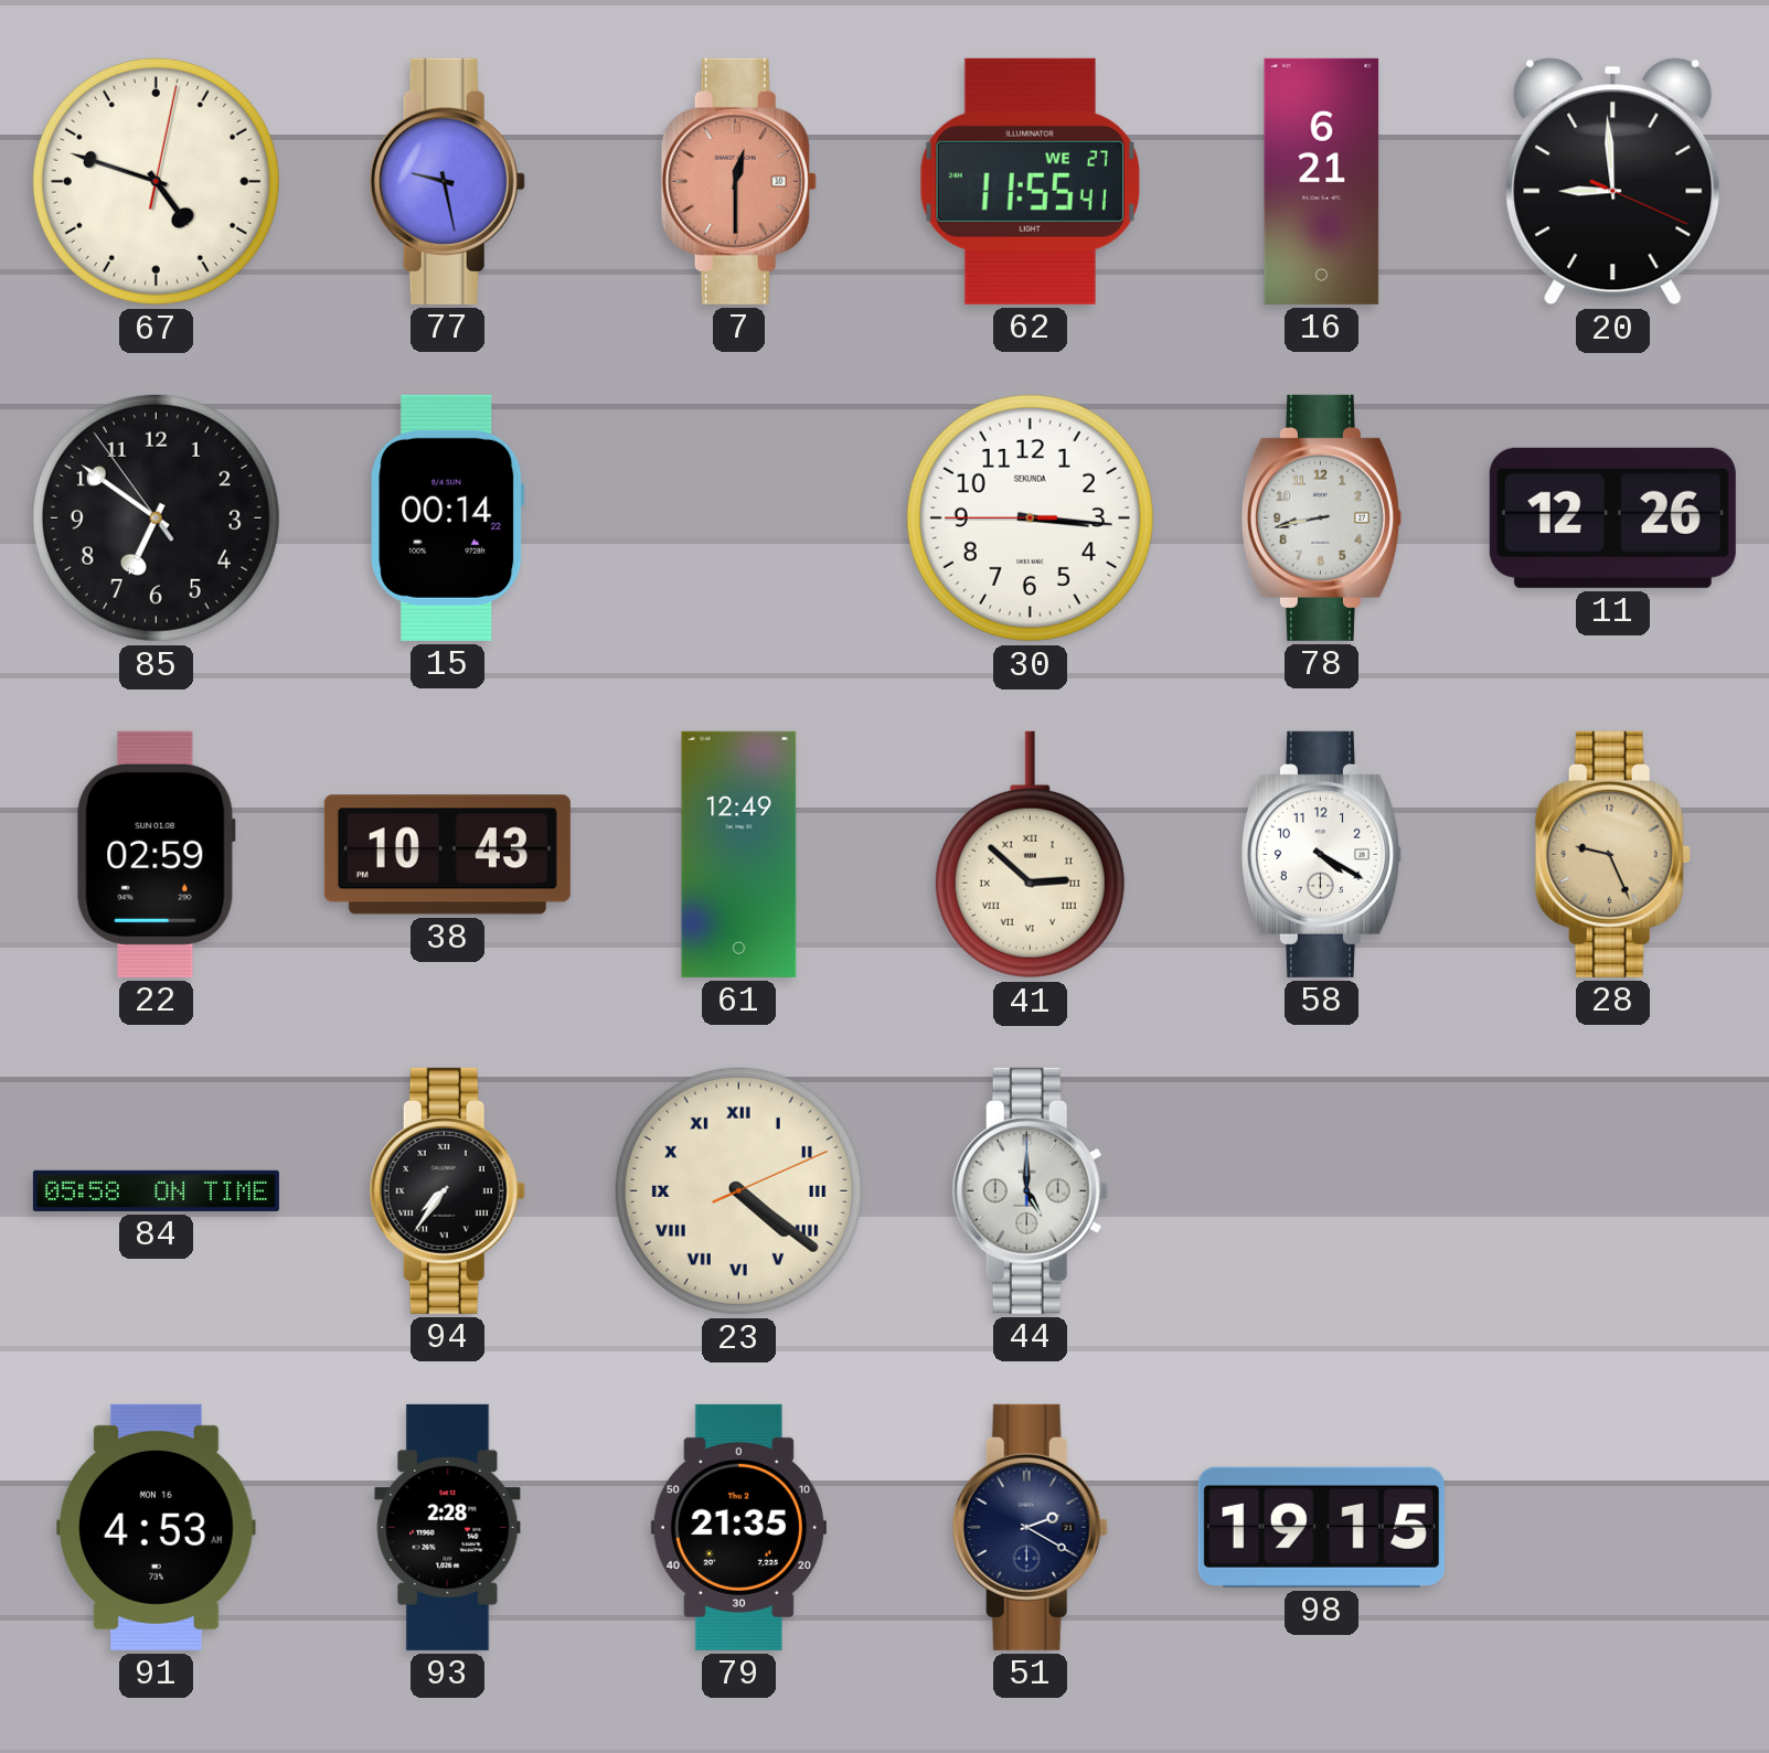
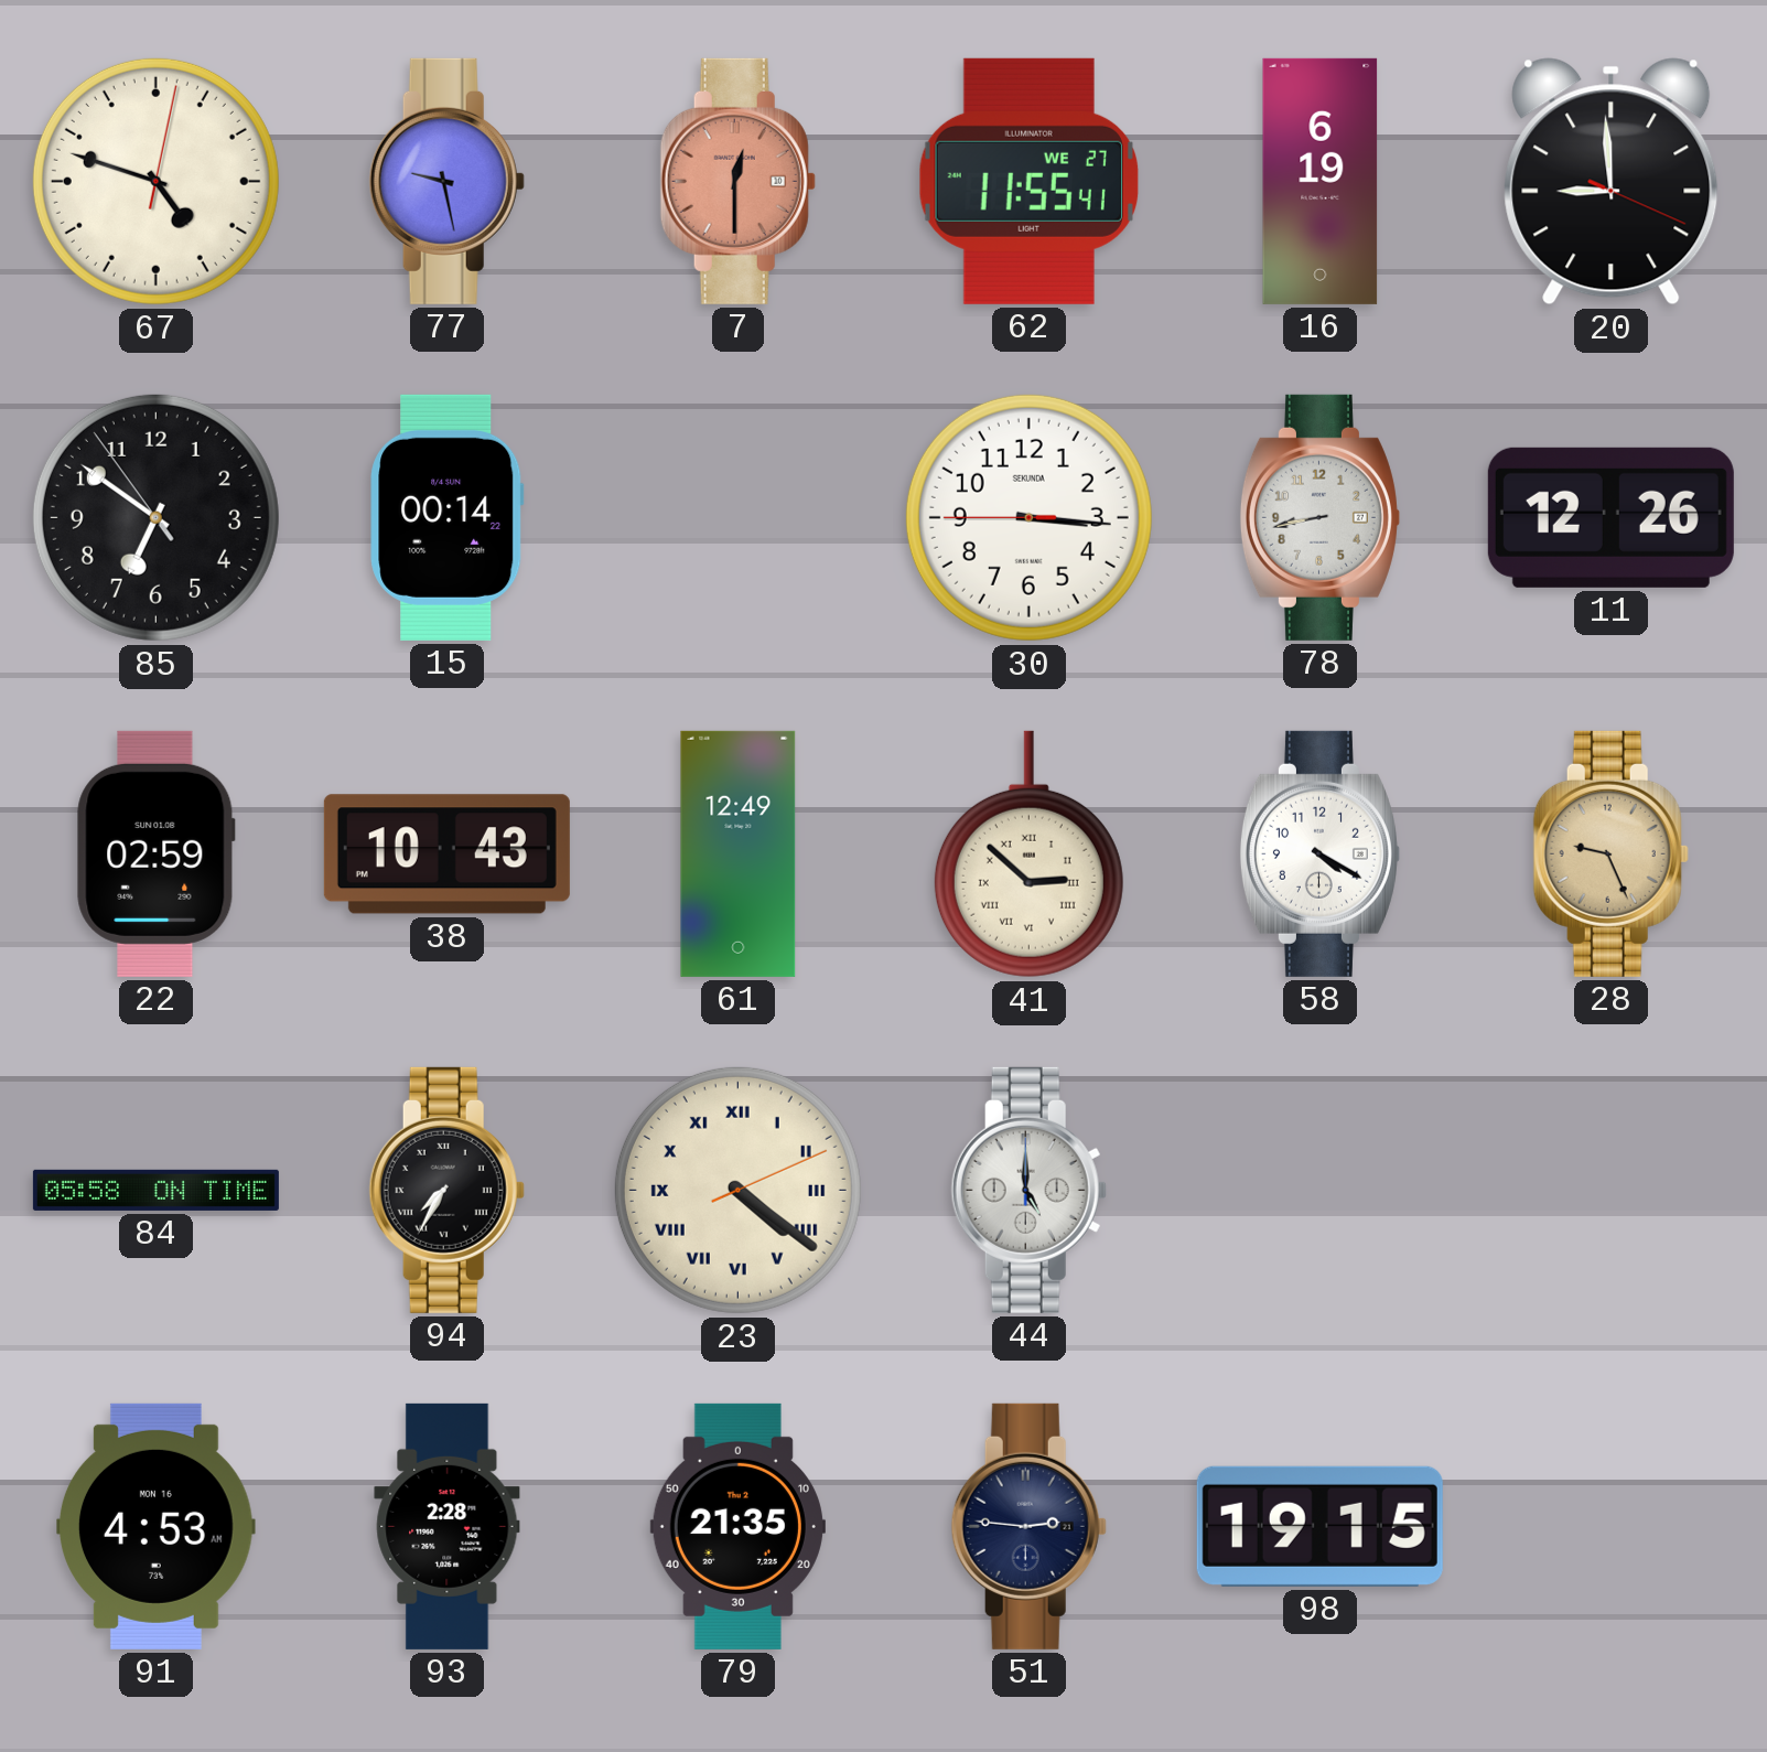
16: 6:21 -> 6:19 (1321, 181)
94: 7:36 -> 7:35 (446, 1190)
51: 2:20 -> 2:46 (1028, 1526)
